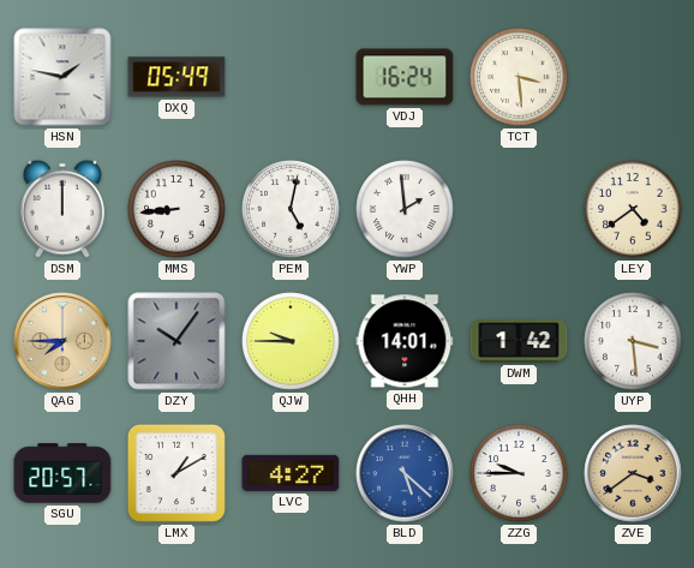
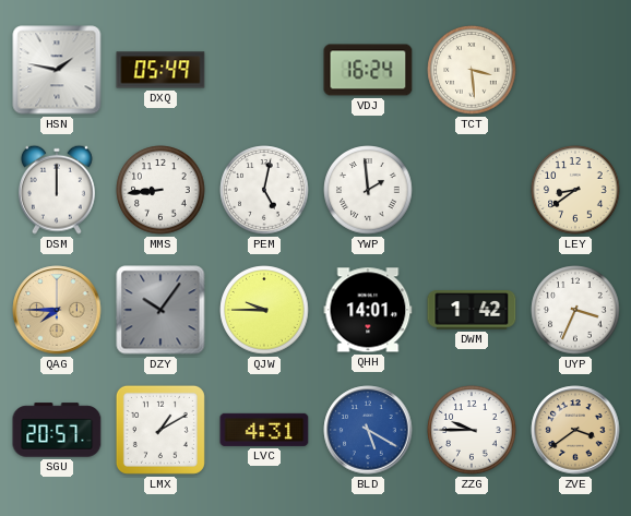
LEY: 4:39 -> 8:39 (575, 190)
UYP: 3:29 -> 3:34 (575, 310)
LVC: 4:27 -> 4:31 (264, 430)
BLD: 5:22 -> 5:20 (368, 430)
